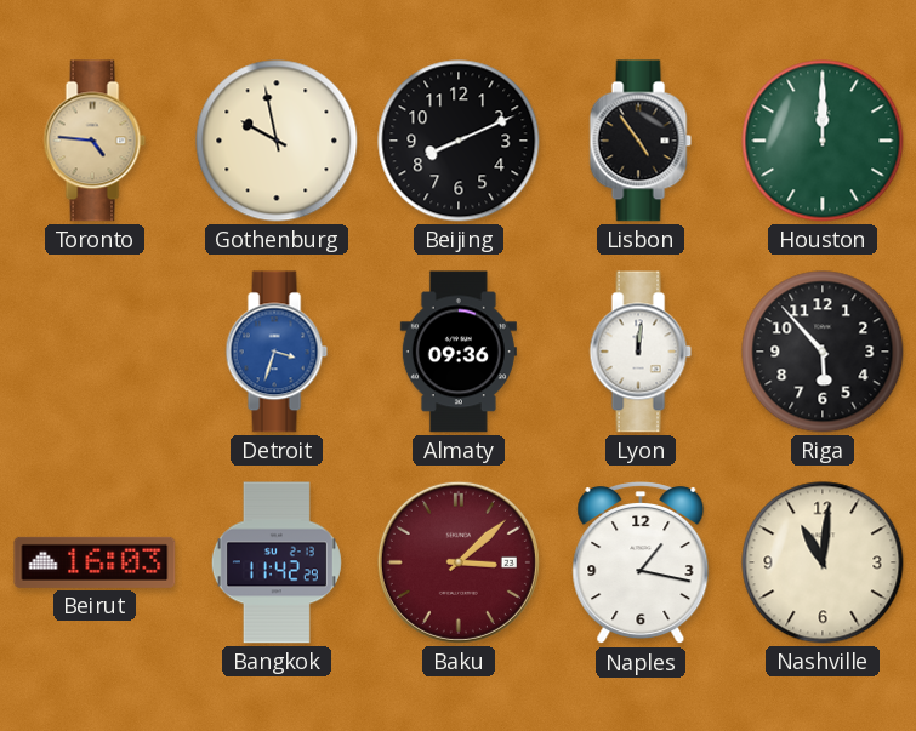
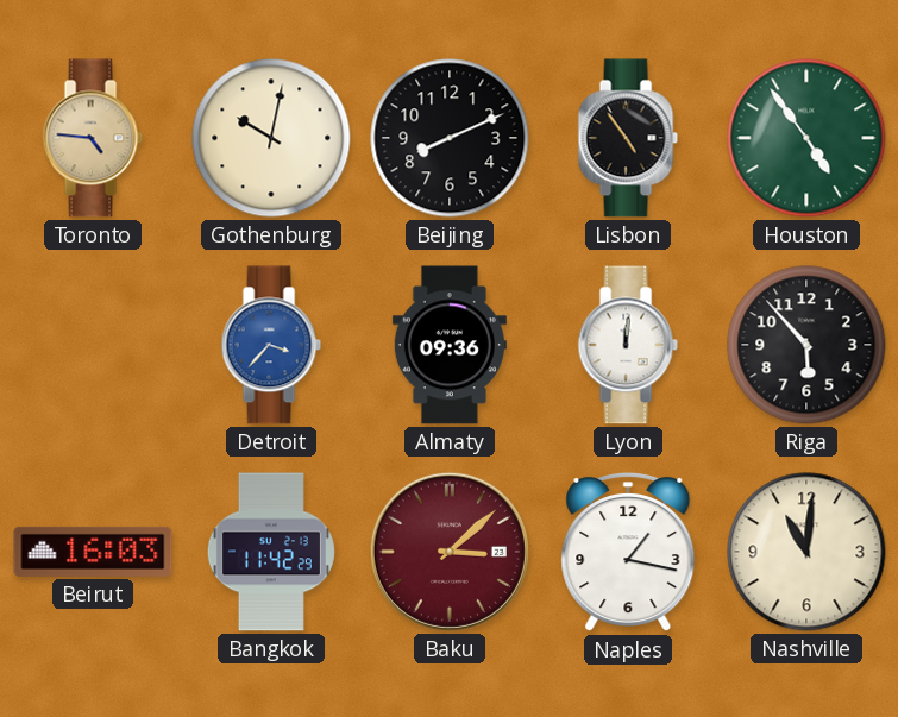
Gothenburg: 9:58 -> 10:02 (271, 138)
Houston: 12:00 -> 4:54 (806, 138)
Detroit: 3:33 -> 3:37 (271, 345)
